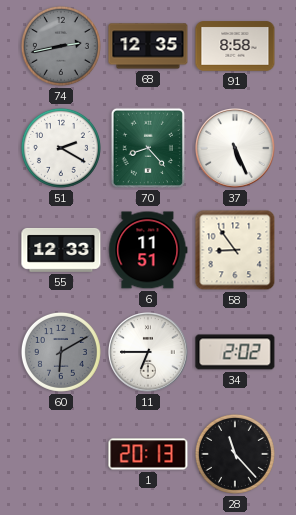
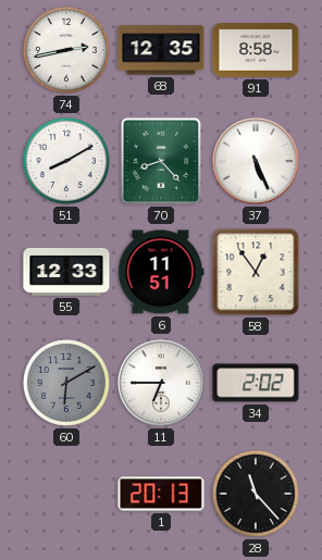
74 dial: grey -> white (66, 50)
51: 2:20 -> 8:10 (66, 161)
58: 8:54 -> 12:54 (256, 272)
